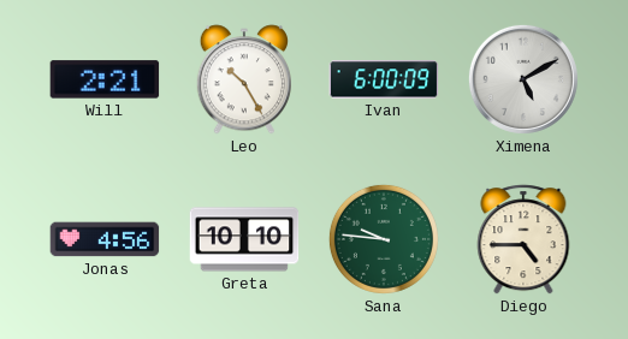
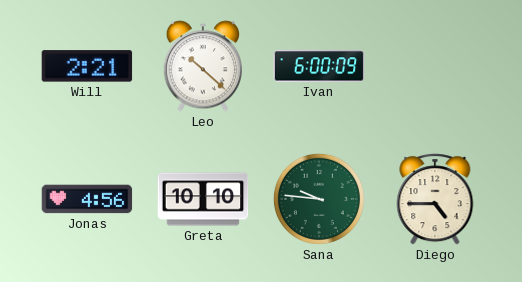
Leo: 10:25 -> 10:22 (202, 66)
Ximena: 5:10 -> none (523, 79)
